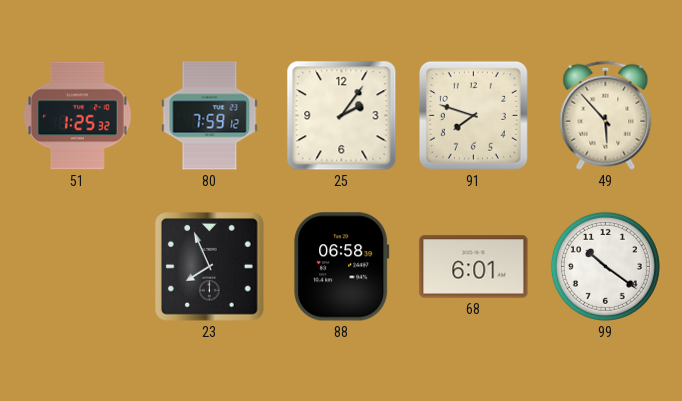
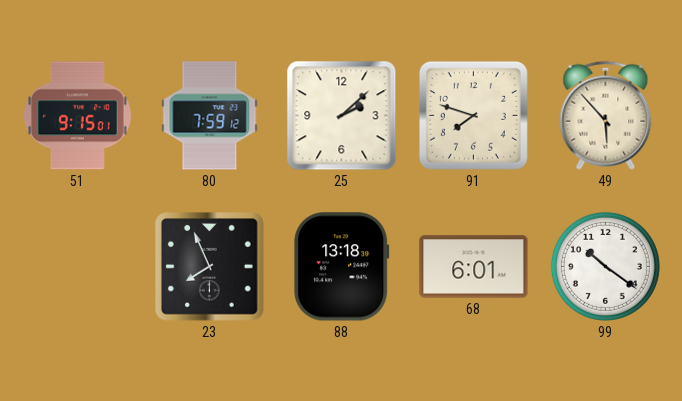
51: 1:25 -> 9:15 (78, 116)
25: 2:06 -> 2:08 (342, 116)
88: 06:58 -> 13:18 (342, 267)
